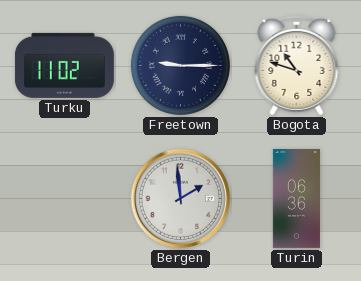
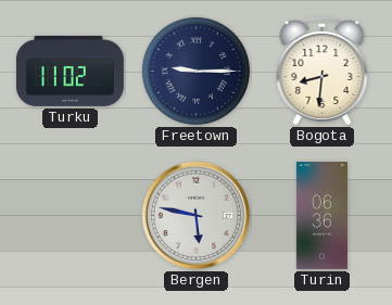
Bogota: 10:48 -> 8:31 (323, 71)
Bergen: 1:59 -> 5:47 (197, 216)
